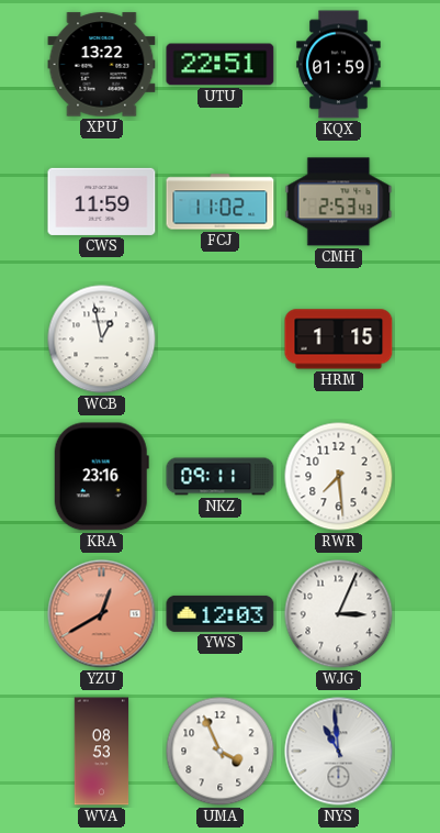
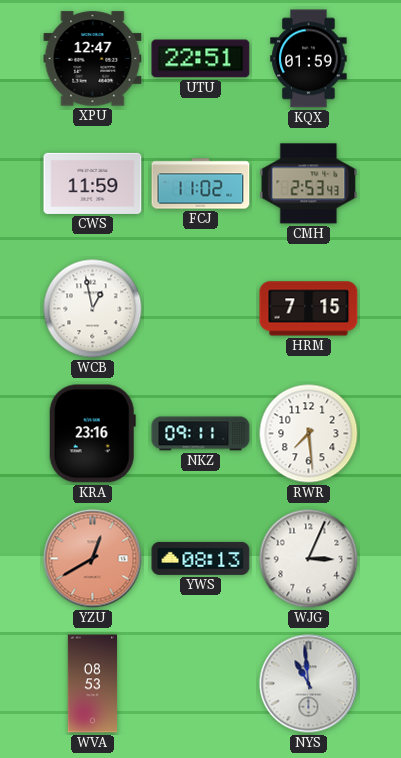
XPU: 13:22 -> 12:47 (93, 59)
HRM: 1:15 -> 7:15 (309, 309)
YWS: 12:03 -> 08:13 (201, 558)
UMA: 3:56 -> none (221, 752)
